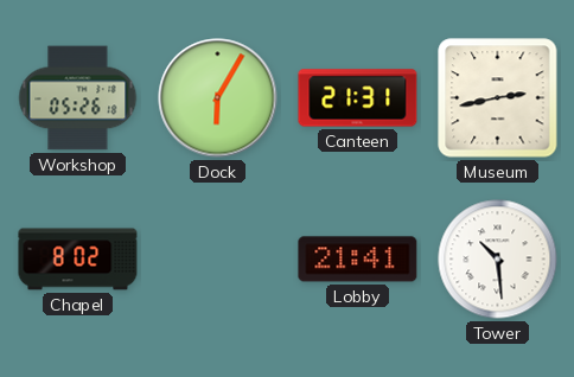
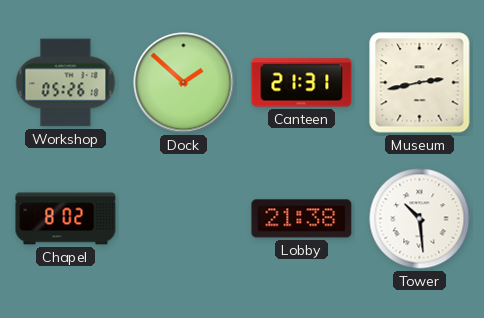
Dock: 6:05 -> 1:52 (184, 83)
Lobby: 21:41 -> 21:38 (302, 219)
